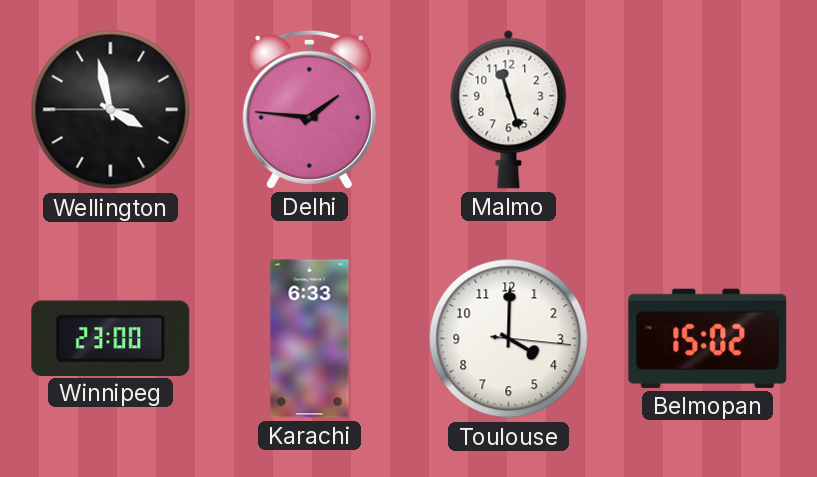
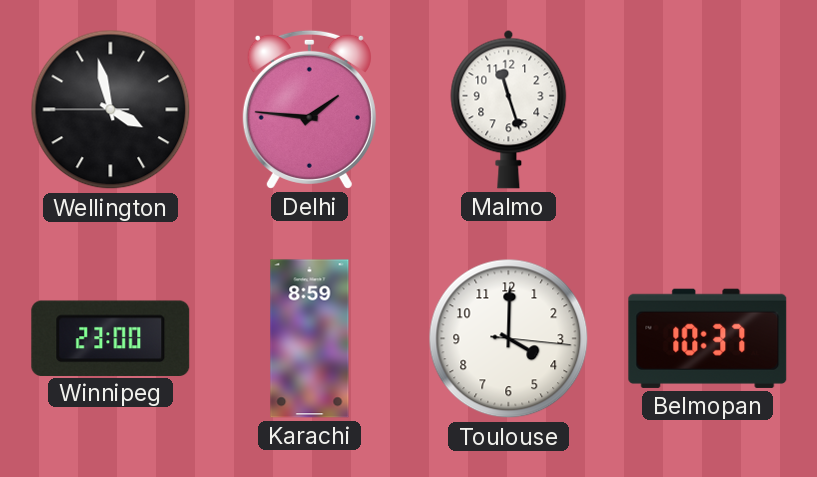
Karachi: 6:33 -> 8:59 (310, 339)
Belmopan: 15:02 -> 10:37 (708, 338)
